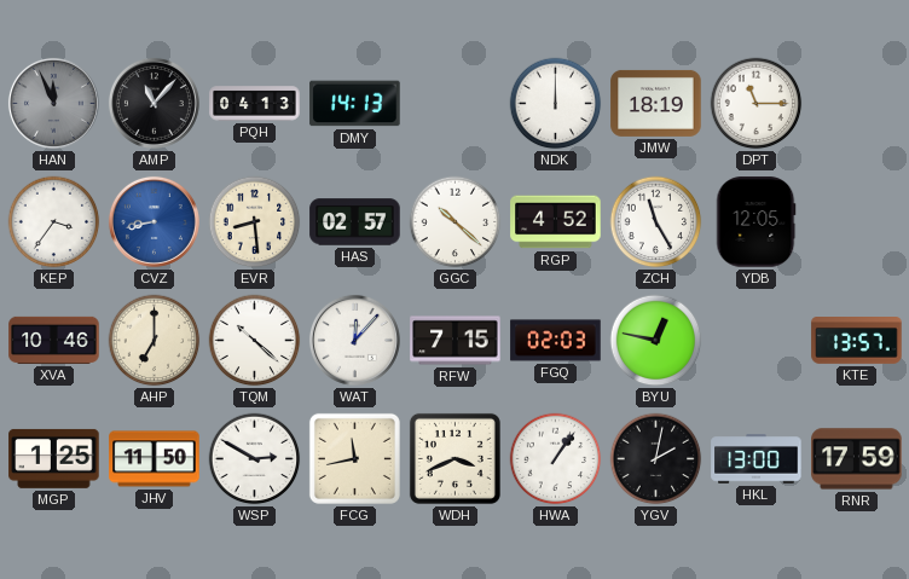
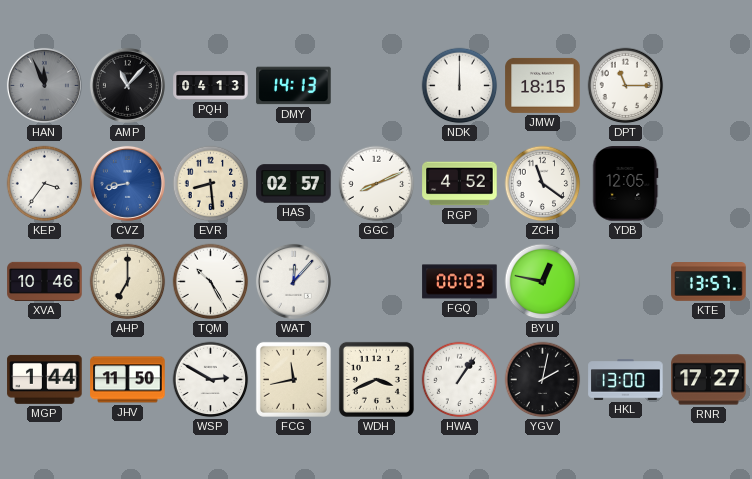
JMW: 18:19 -> 18:15 (543, 85)
GGC: 10:22 -> 8:11 (377, 184)
ZCH: 11:25 -> 11:21 (543, 184)
TQM: 10:22 -> 10:25 (211, 282)
RFW: 7:15 -> none (456, 341)
FGQ: 02:03 -> 00:03 (460, 282)
MGP: 1:25 -> 1:44 (45, 379)
RNR: 17:59 -> 17:27 (709, 380)
